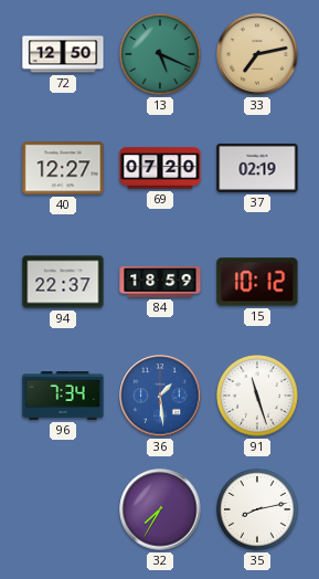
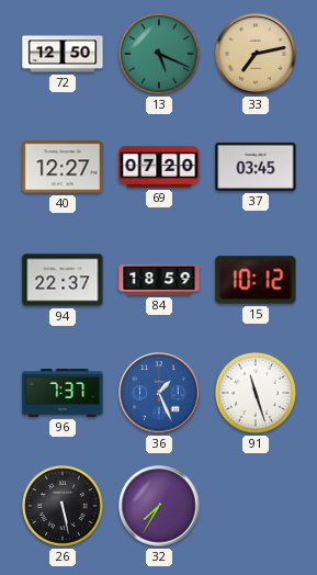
37: 02:19 -> 03:45 (256, 167)
96: 7:34 -> 7:37 (63, 394)
36: 1:29 -> 1:26 (159, 393)
26: none -> 5:28 (64, 507)
35: 8:13 -> none (258, 510)
